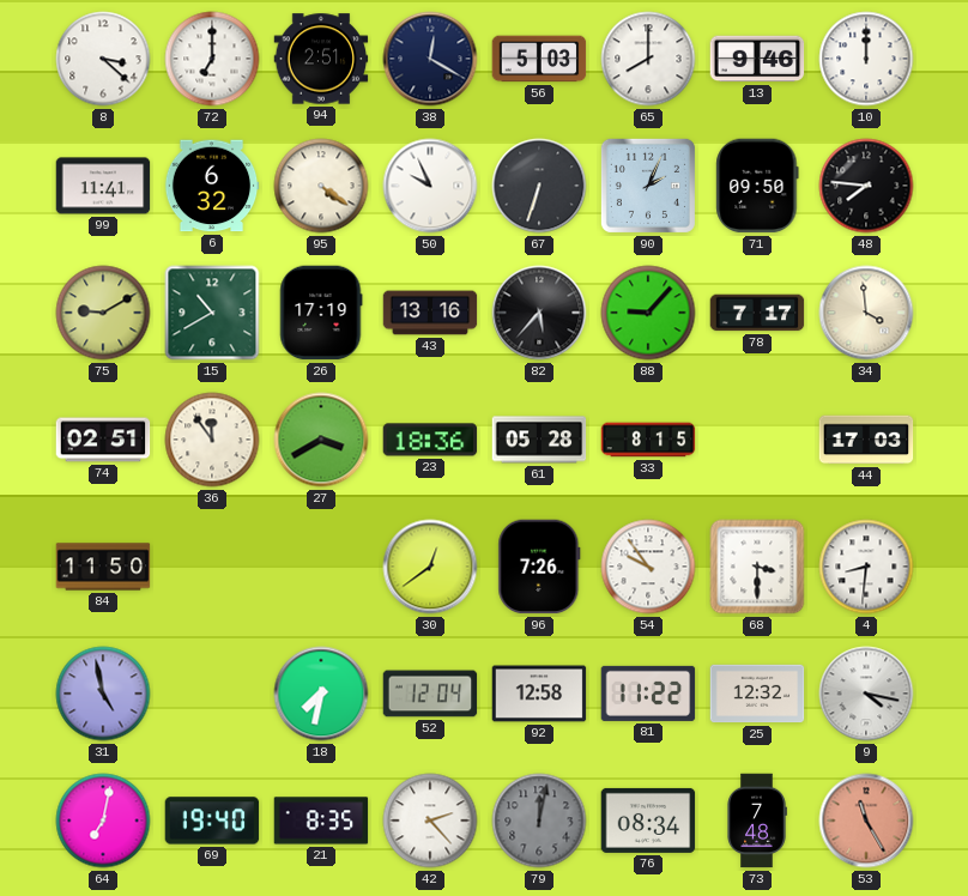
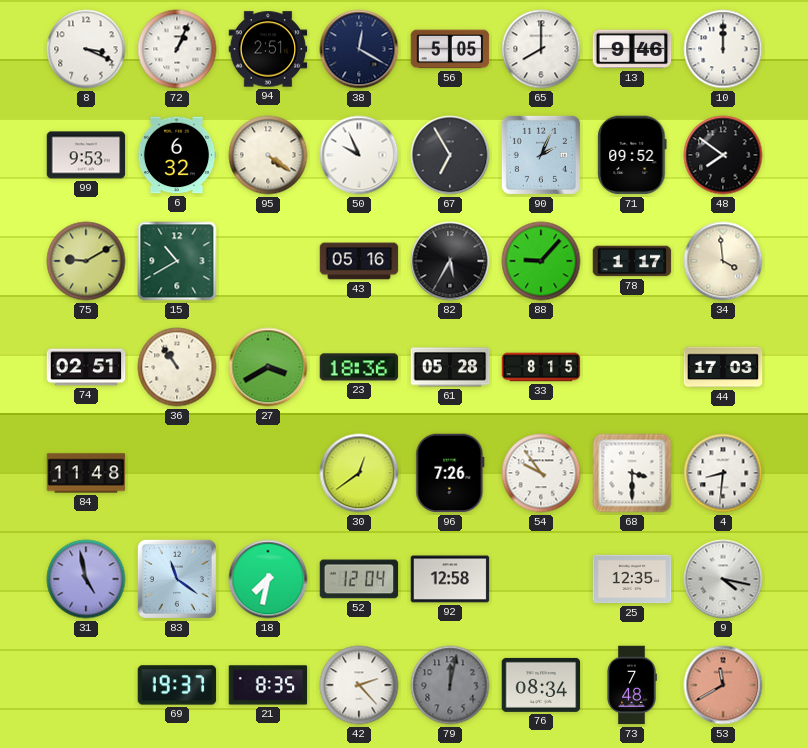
8: 3:22 -> 3:19 (86, 49)
72: 7:00 -> 1:04 (177, 49)
56: 5:03 -> 5:05 (450, 49)
99: 11:41 -> 9:53 (86, 155)
67: 6:33 -> 6:55 (450, 155)
71: 09:50 -> 09:52 (632, 155)
48: 7:46 -> 7:51 (723, 155)
26: 17:19 -> none (321, 313)
43: 13:16 -> 05:16 (359, 261)
82: 5:37 -> 5:35 (450, 261)
78: 7:17 -> 1:17 (632, 261)
36: 11:54 -> 10:54 (177, 367)
84: 11:50 -> 11:48 (86, 473)
83: none -> 11:21 (177, 579)
81: 11:22 -> none (648, 694)
25: 12:32 -> 12:35 (632, 579)
64: 7:02 -> none (103, 821)
69: 19:40 -> 19:37 (177, 685)
53: 11:25 -> 11:40 (723, 685)
